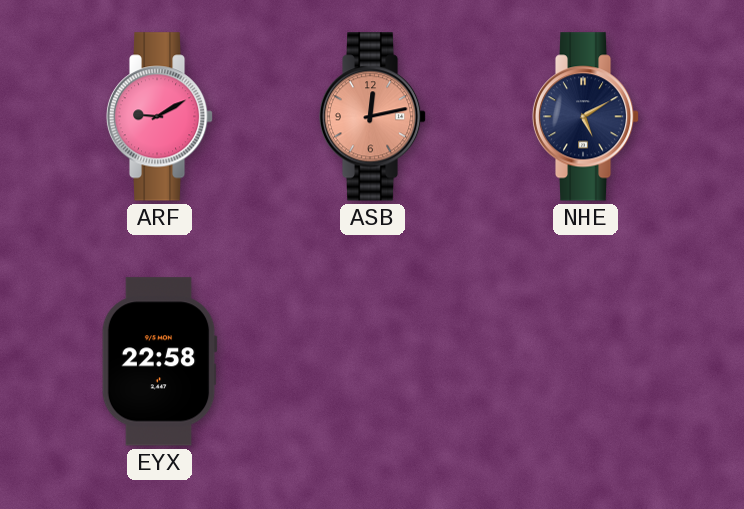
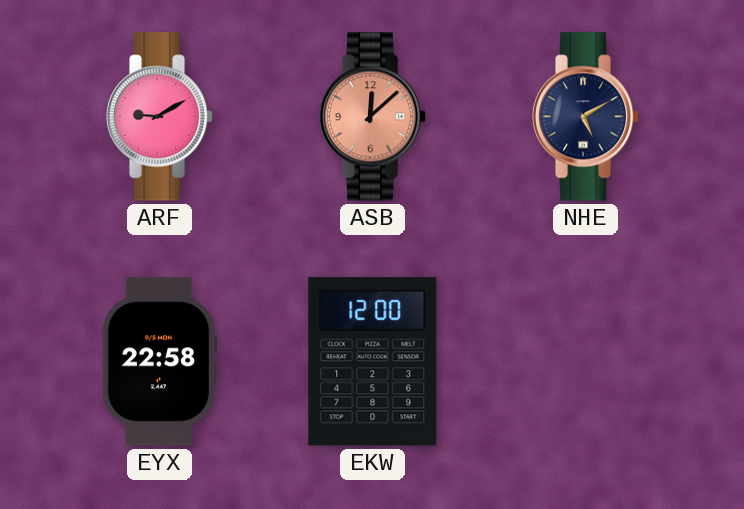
ASB: 12:13 -> 12:08 (373, 117)
EKW: none -> 12:00 (373, 362)
